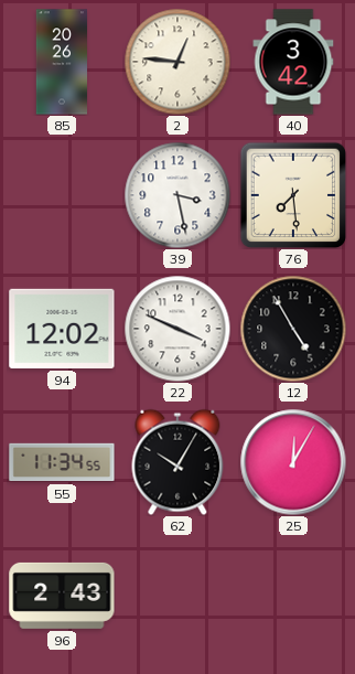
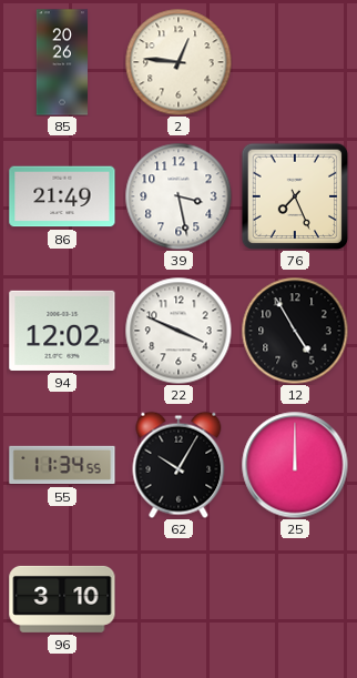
40: 3:42 -> none (293, 62)
86: none -> 21:49 (62, 196)
76: 7:29 -> 7:26 (295, 196)
25: 12:05 -> 12:00 (295, 465)
96: 2:43 -> 3:10 (62, 599)
